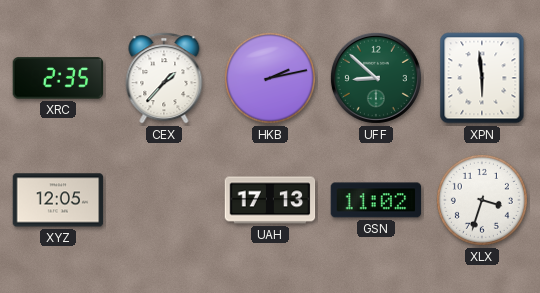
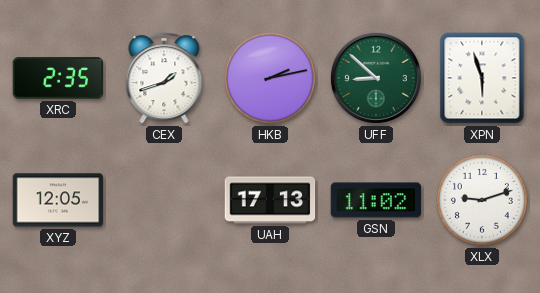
CEX: 1:37 -> 1:42 (164, 78)
XPN: 5:59 -> 5:57 (482, 78)
XLX: 3:33 -> 9:12 (482, 200)
